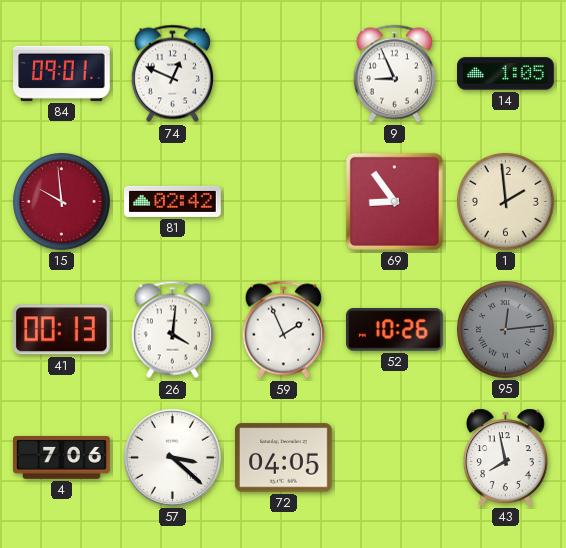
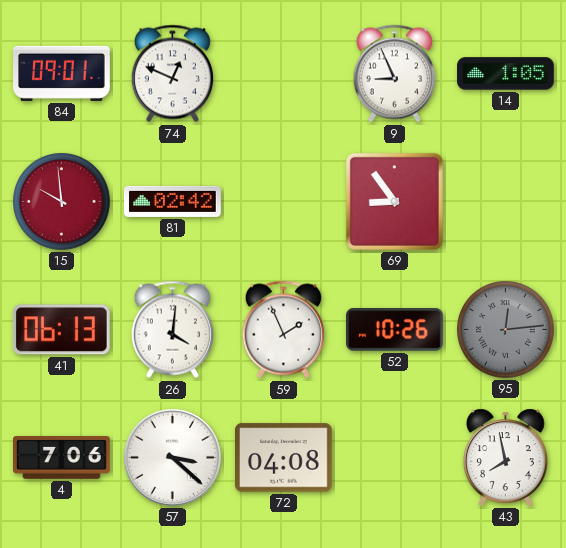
1: 1:59 -> none (506, 202)
41: 00:13 -> 06:13 (61, 330)
72: 04:05 -> 04:08 (284, 458)
